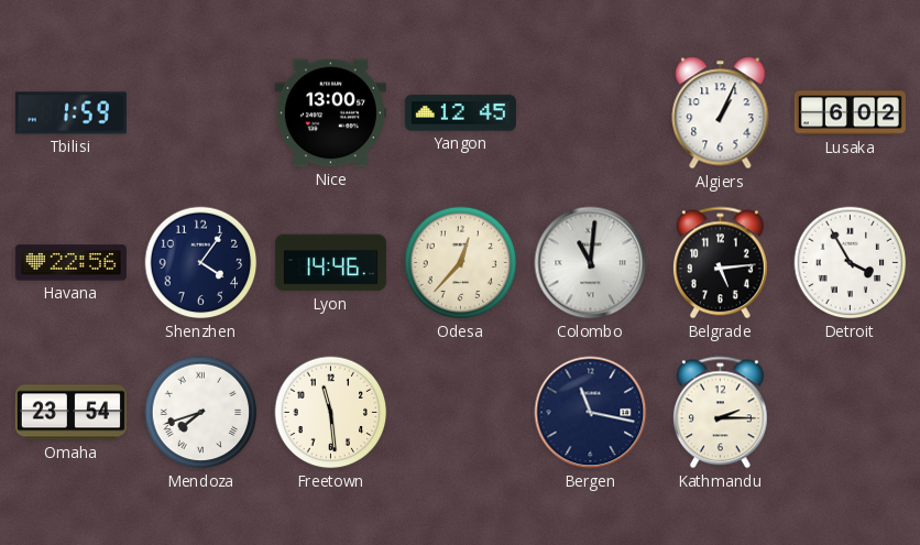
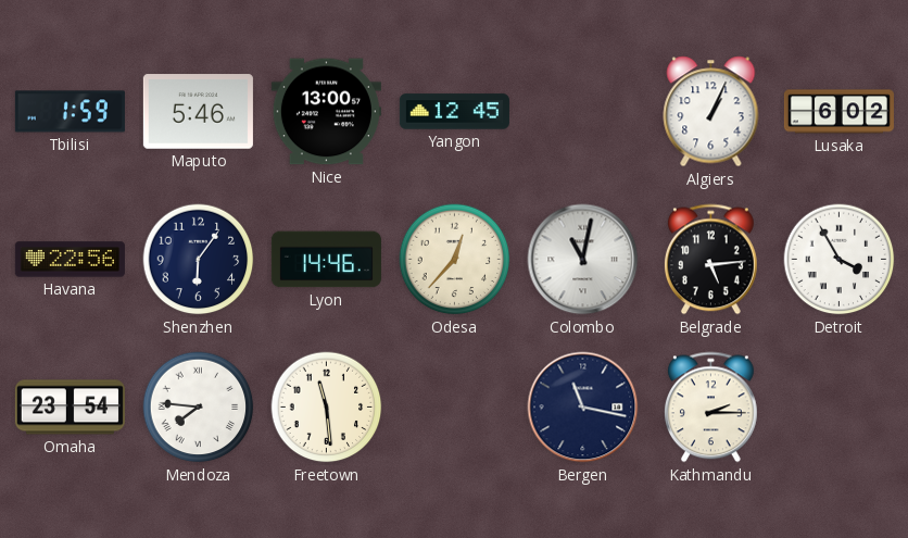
Maputo: none -> 5:46 (198, 112)
Shenzhen: 4:06 -> 6:06 (199, 260)
Colombo: 11:01 -> 11:02 (583, 260)
Mendoza: 7:42 -> 7:46 (199, 408)
